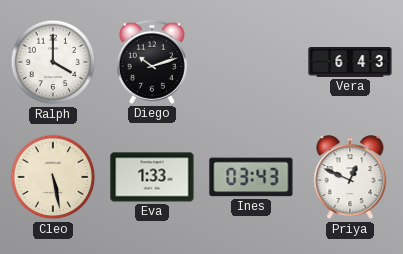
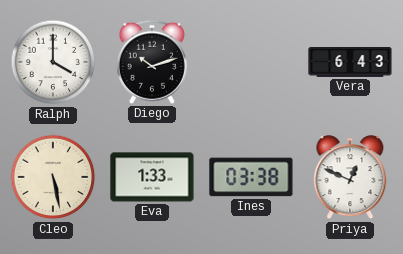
Ines: 03:43 -> 03:38 (251, 177)
